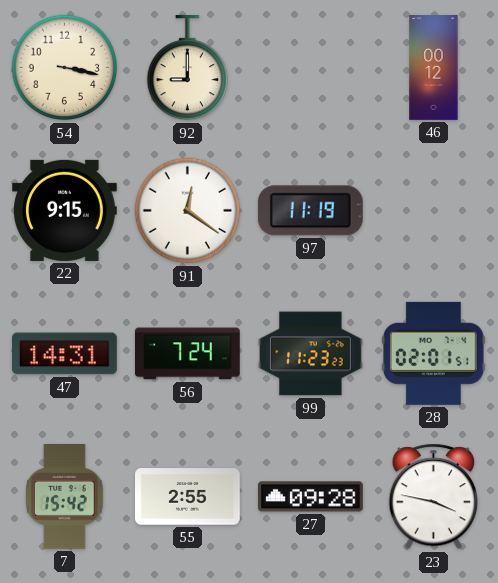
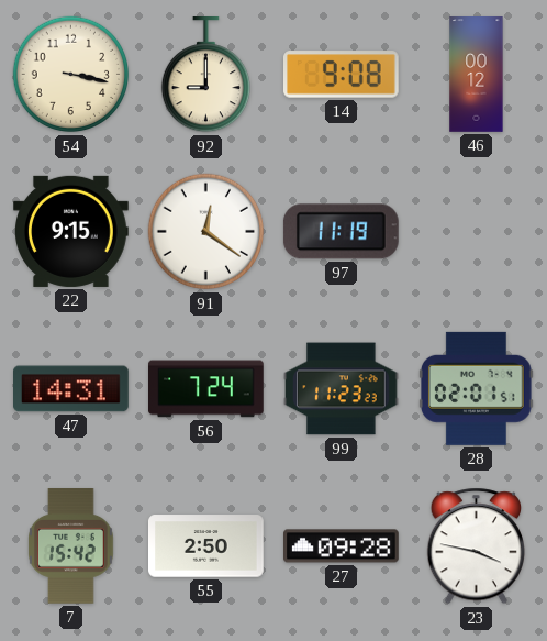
14: none -> 9:08 (342, 75)
55: 2:55 -> 2:50 (206, 546)
